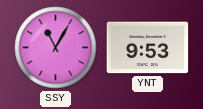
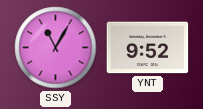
YNT: 9:53 -> 9:52 (148, 48)
